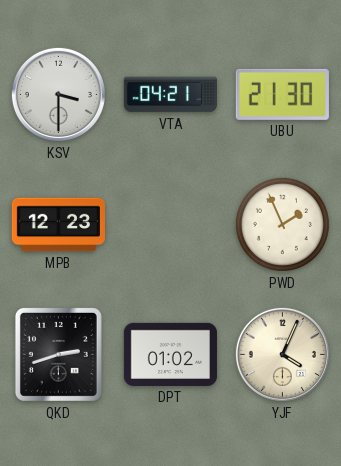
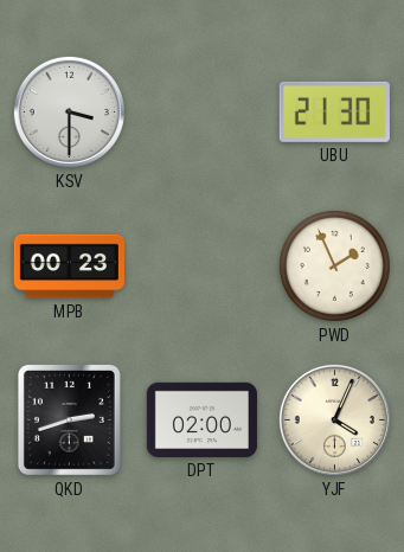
VTA: 04:21 -> none (170, 95)
MPB: 12:23 -> 00:23 (69, 267)
DPT: 01:02 -> 02:00 (201, 419)
